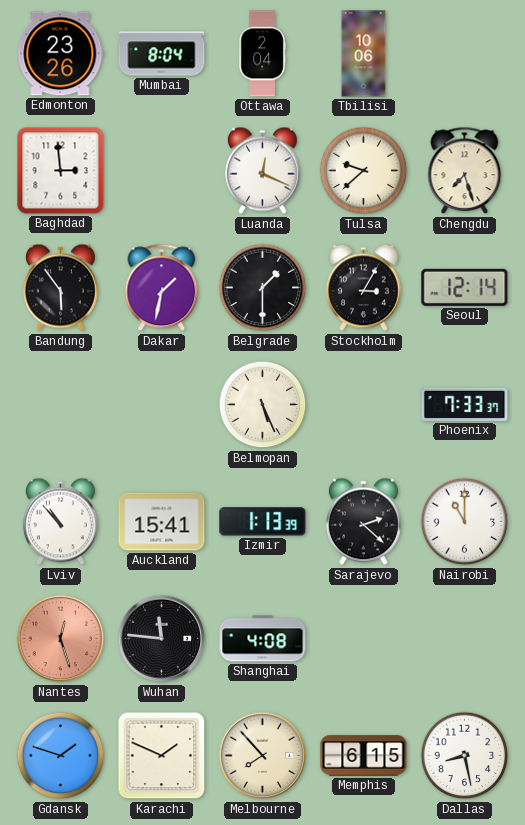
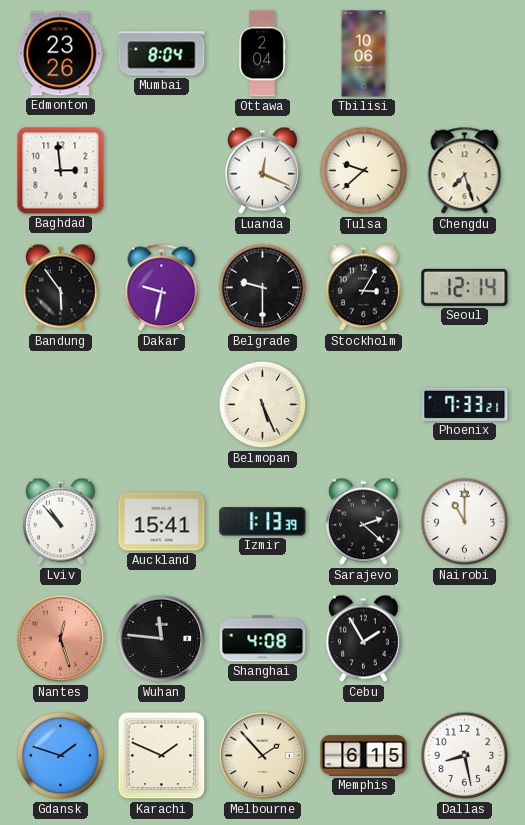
Dakar: 1:32 -> 9:32 (162, 288)
Belgrade: 1:30 -> 9:30 (263, 288)
Phoenix: 7:33:37 -> 7:33:21 (465, 404)
Cebu: none -> 1:55 (364, 639)
Melbourne: 7:53 -> 1:53 (263, 756)
